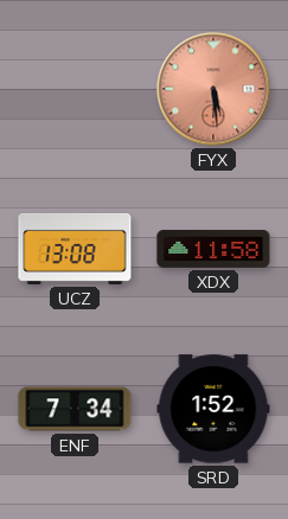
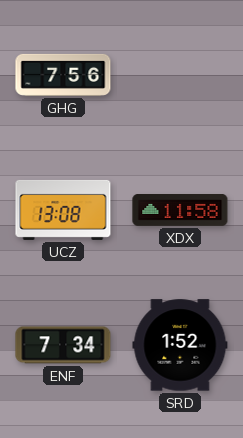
GHG: none -> 7:56 (63, 75)
FYX: 5:29 -> none (213, 89)
